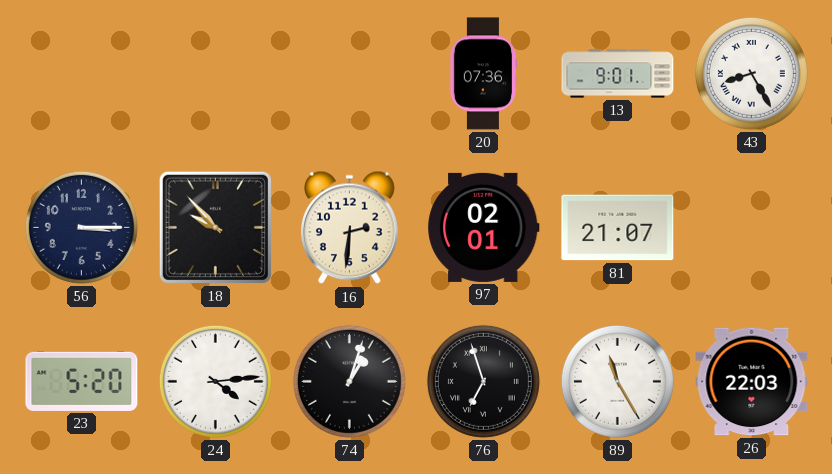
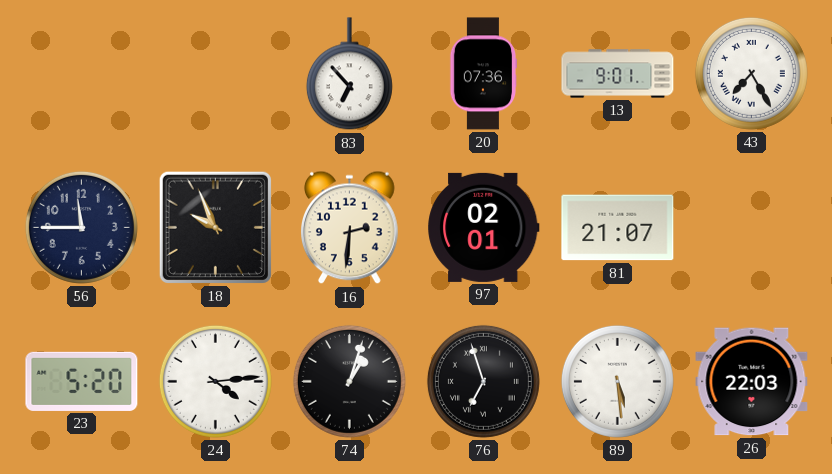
83: none -> 6:53 (349, 74)
43: 8:25 -> 7:25 (751, 73)
56: 3:15 -> 11:45 (81, 227)
18: 9:53 -> 9:56 (215, 227)
89: 11:25 -> 5:29 (617, 381)
